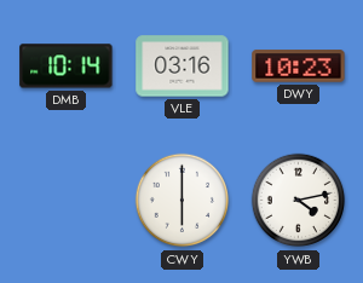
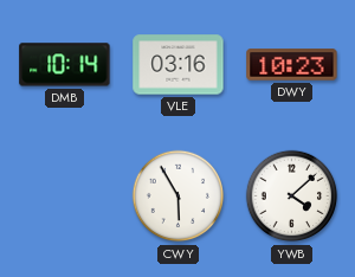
CWY: 6:00 -> 5:55 (179, 197)
YWB: 4:13 -> 4:08 (292, 197)
